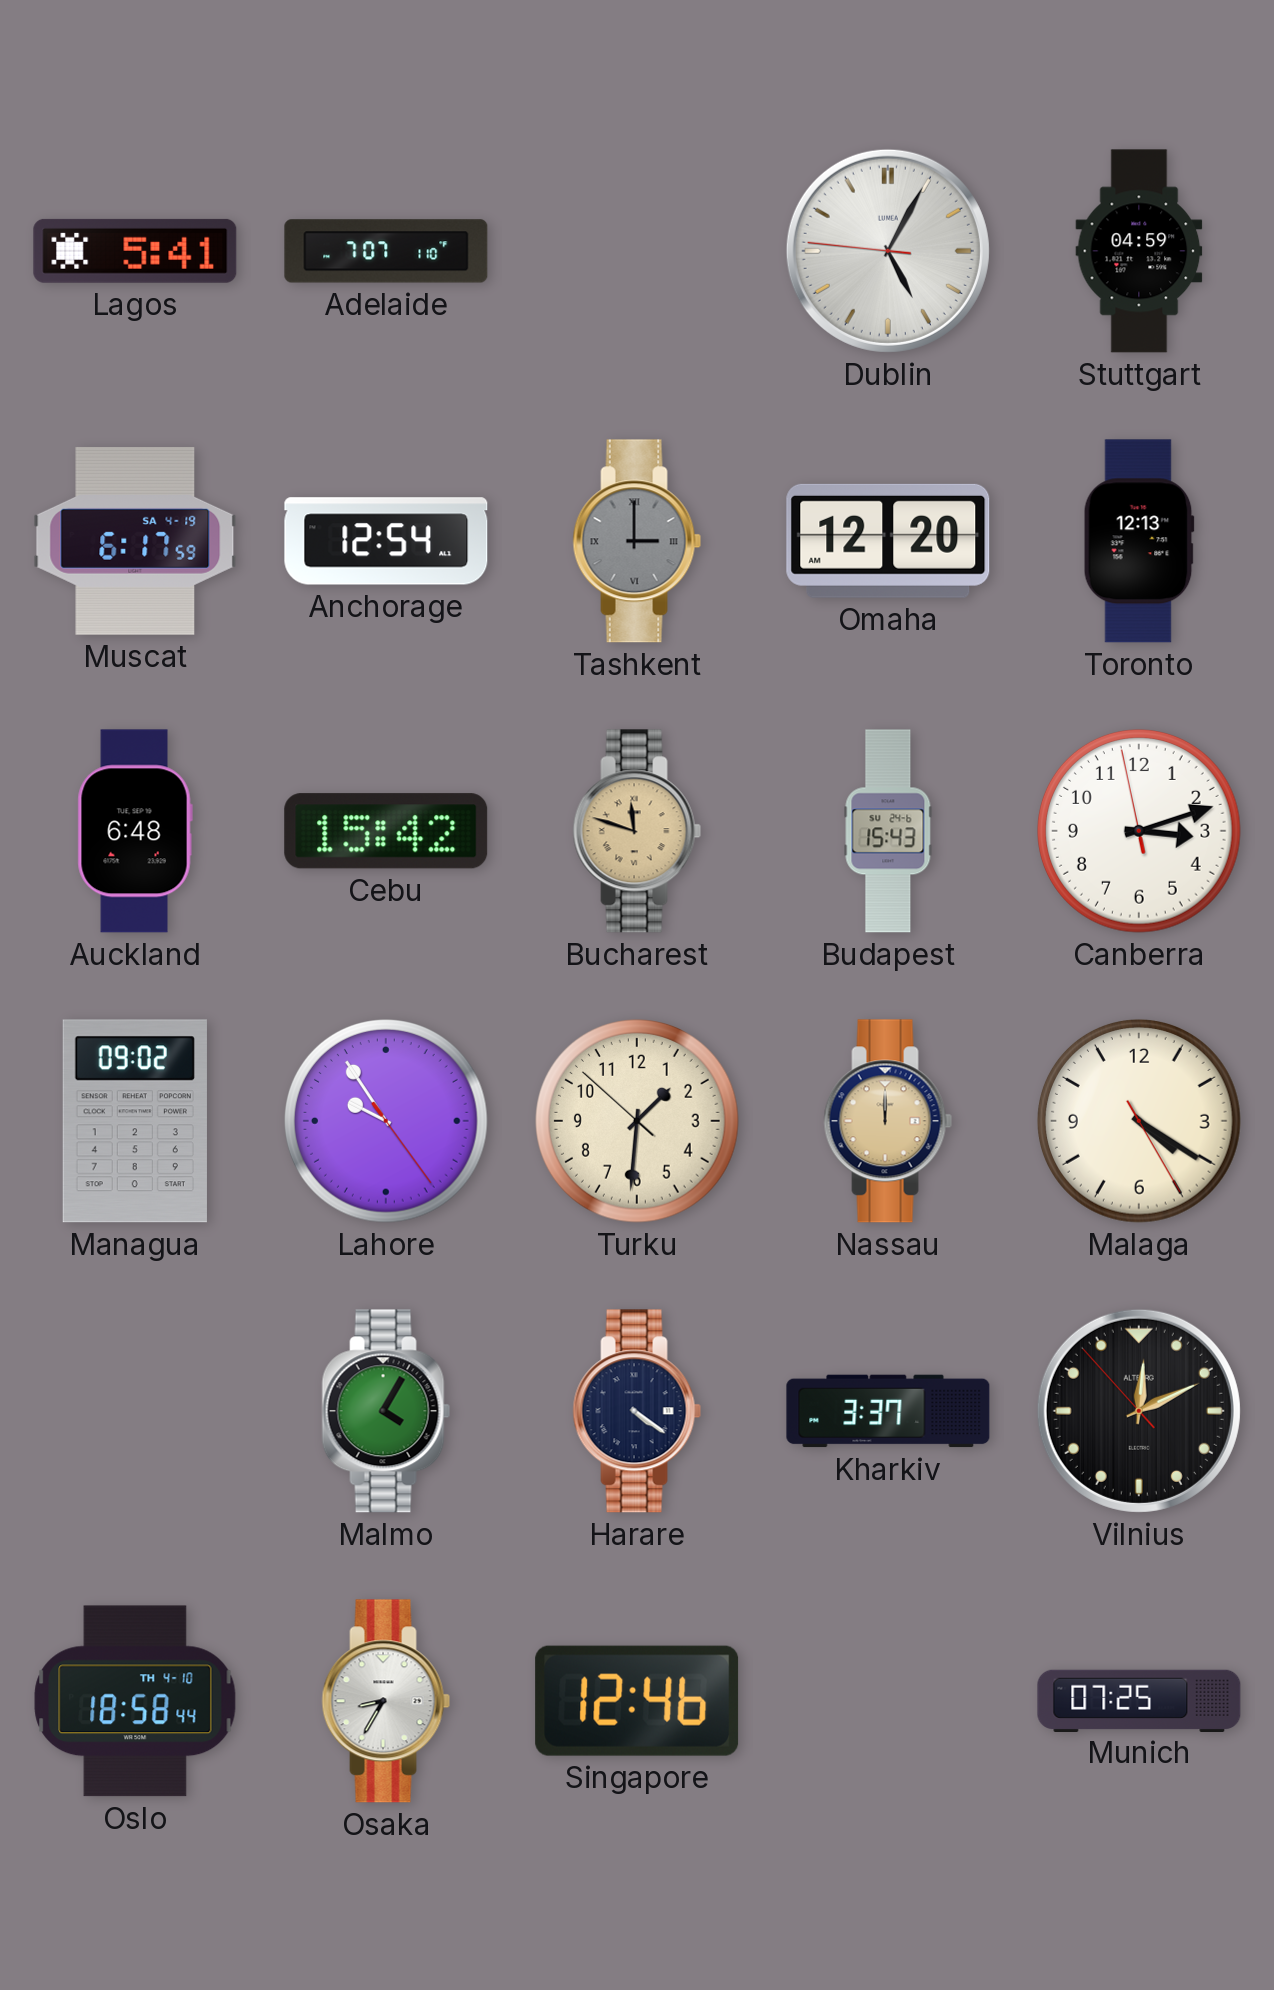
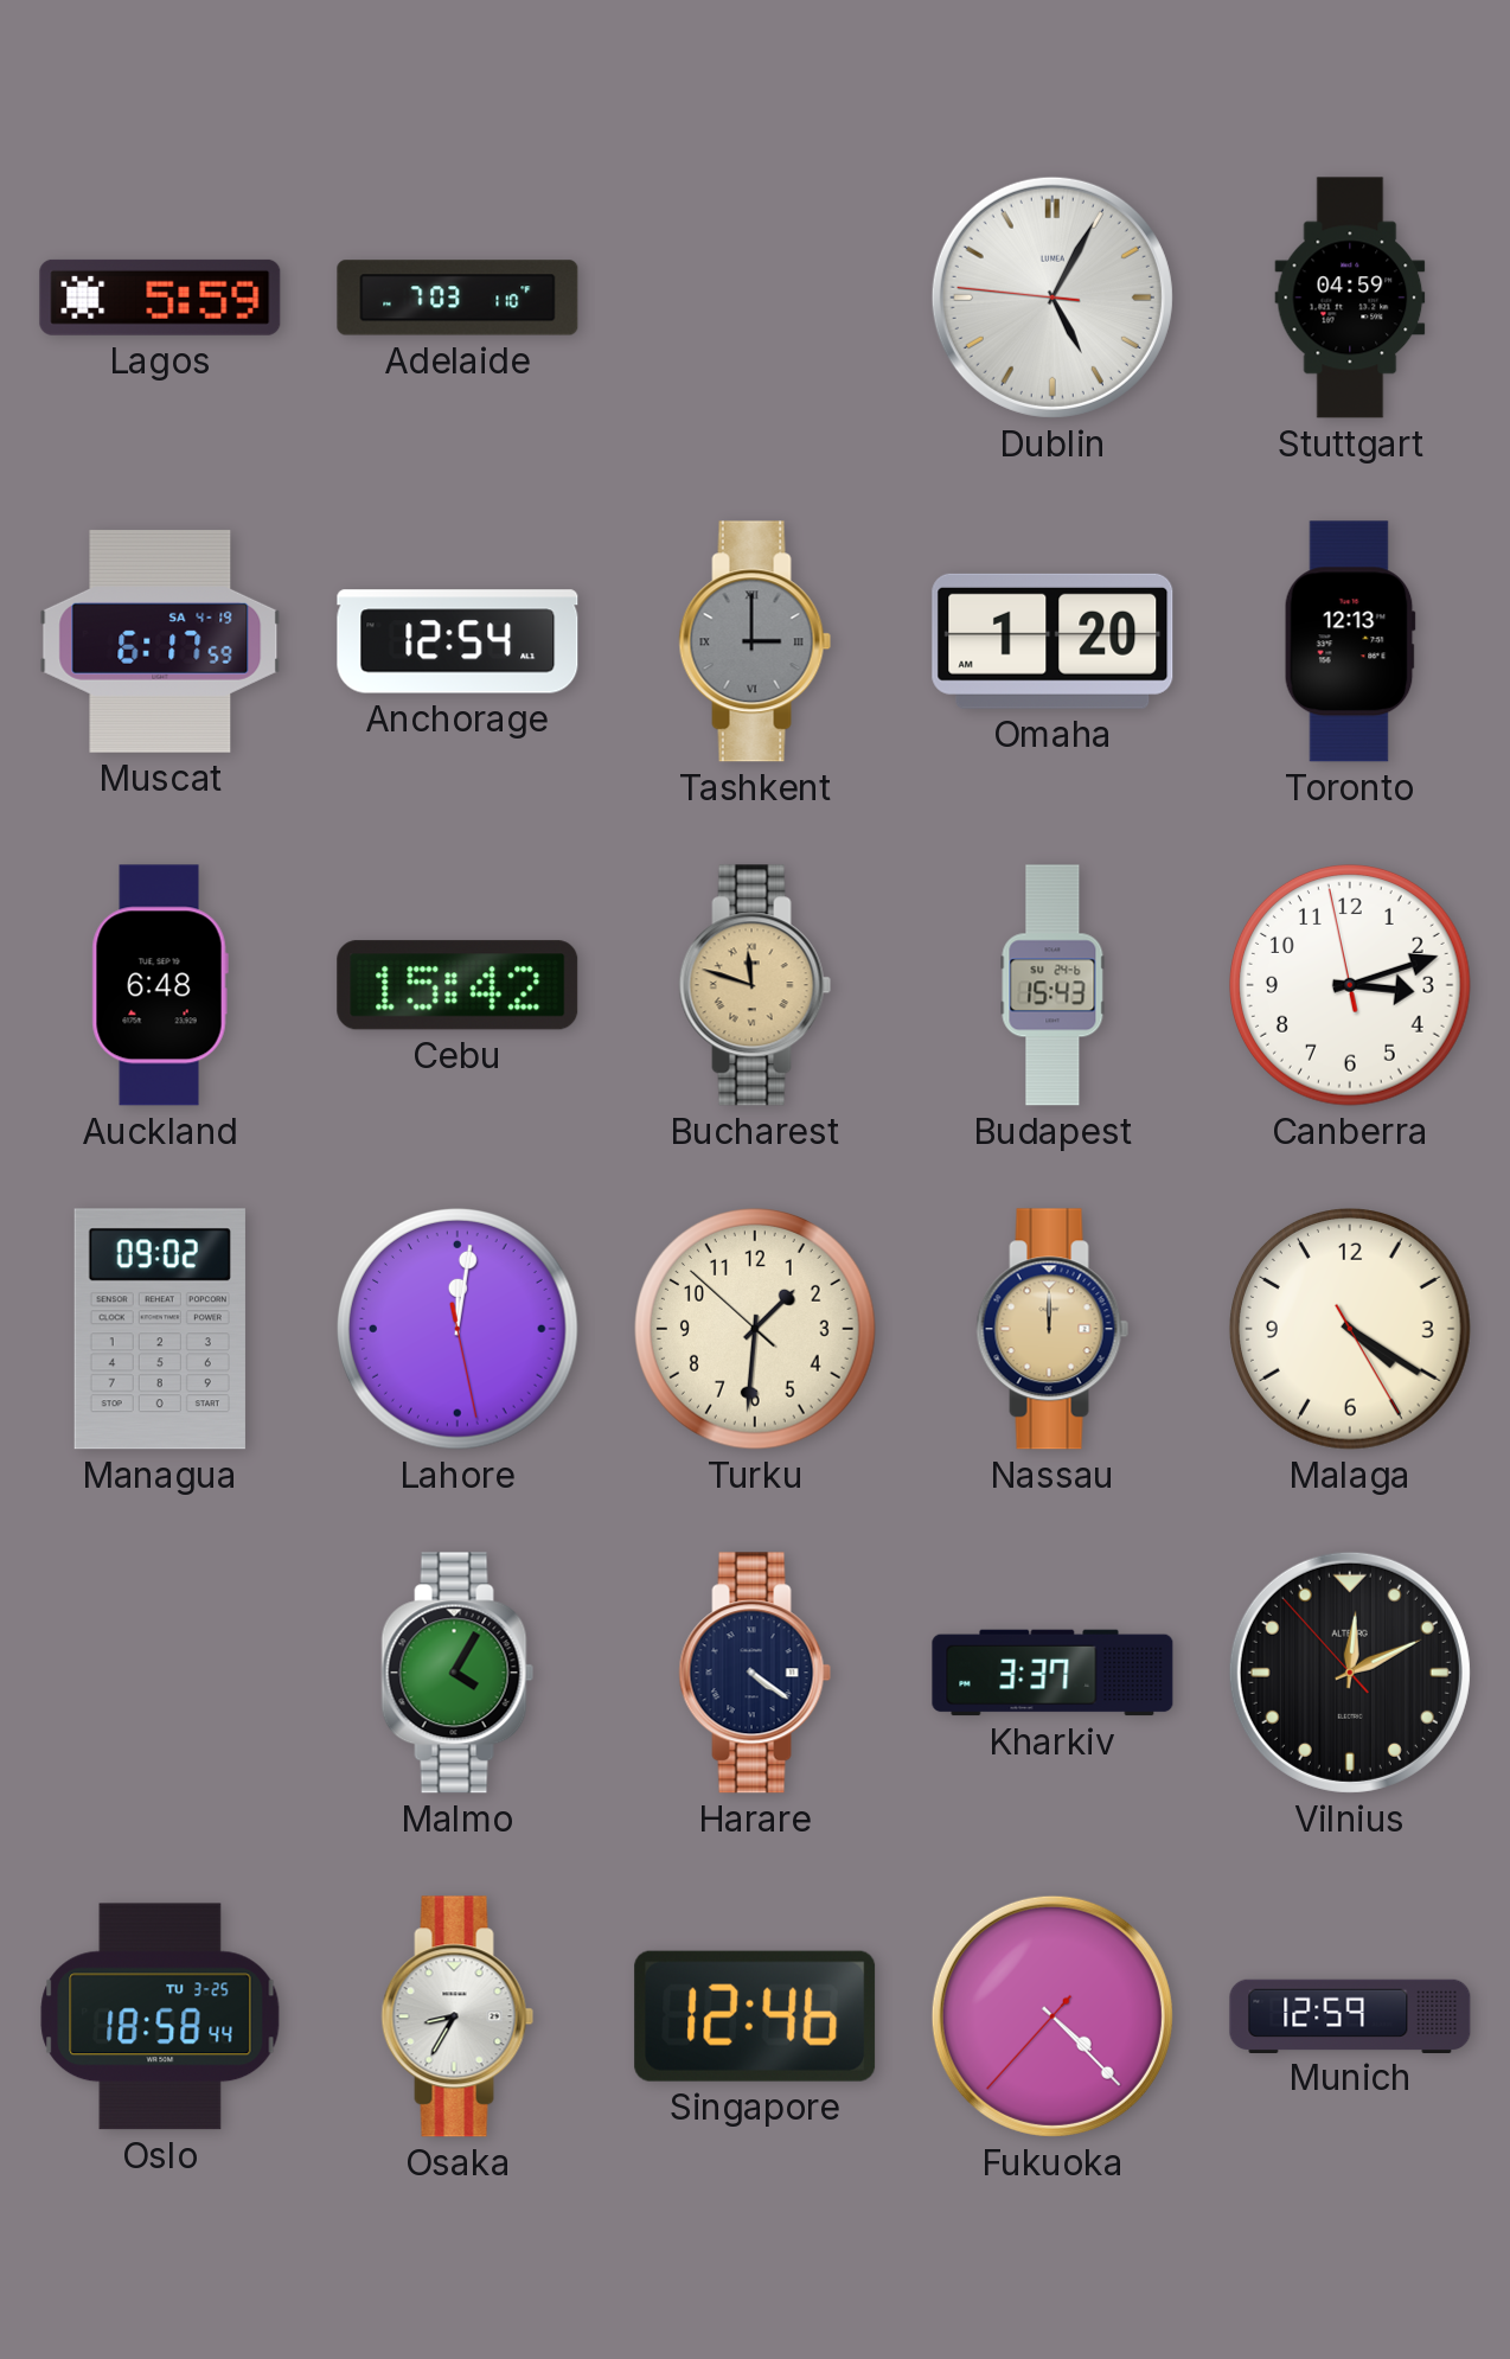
Lagos: 5:41 -> 5:59 (160, 298)
Adelaide: 7:07 -> 7:03 (458, 298)
Omaha: 12:20 -> 1:20 (1052, 641)
Lahore: 9:54 -> 12:01 (459, 1330)
Oslo date: TH 4-10 -> TU 3-25 (160, 2016)
Fukuoka: none -> 4:22 (1052, 2016)
Munich: 07:25 -> 12:59 (1350, 2015)
